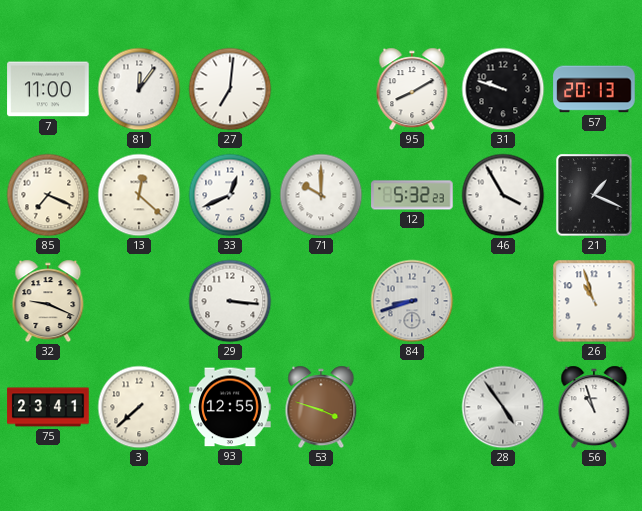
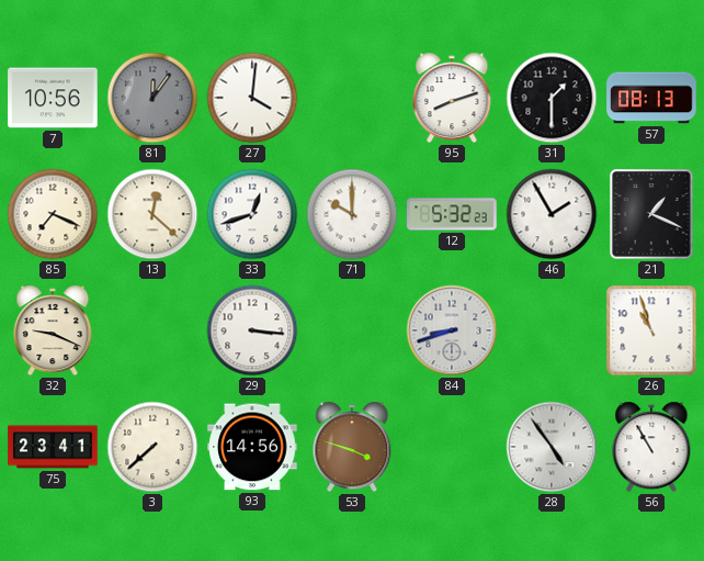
7: 11:00 -> 10:56 (53, 98)
81 dial: white -> grey (152, 98)
27: 7:01 -> 4:01 (252, 98)
95: 8:10 -> 8:12 (452, 98)
31: 9:48 -> 1:30 (552, 98)
57: 20:13 -> 08:13 (651, 98)
33: 12:41 -> 12:42 (252, 214)
46: 3:55 -> 1:55 (552, 214)
93: 12:55 -> 14:56 (252, 447)
56: 10:57 -> 10:55 (651, 447)
